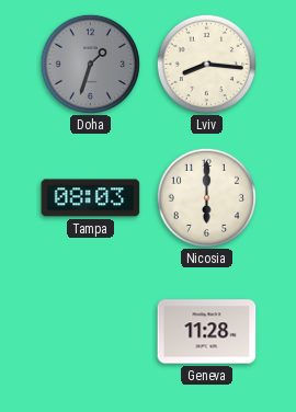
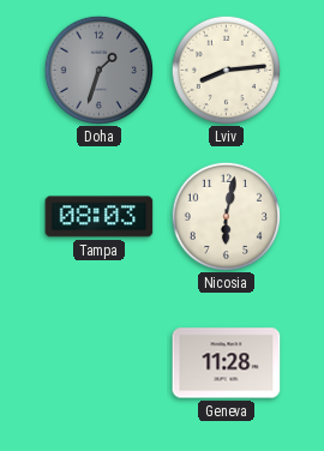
Lviv: 8:16 -> 8:14 (226, 70)
Nicosia: 6:00 -> 6:02 (226, 216)
